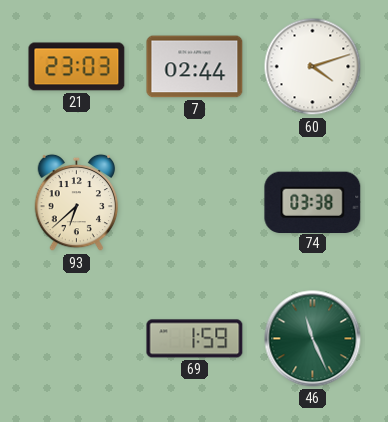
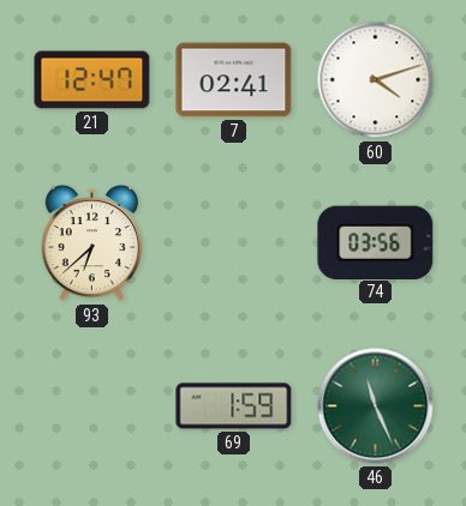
21: 23:03 -> 12:47 (92, 80)
7: 02:44 -> 02:41 (234, 80)
74: 03:38 -> 03:56 (376, 242)
